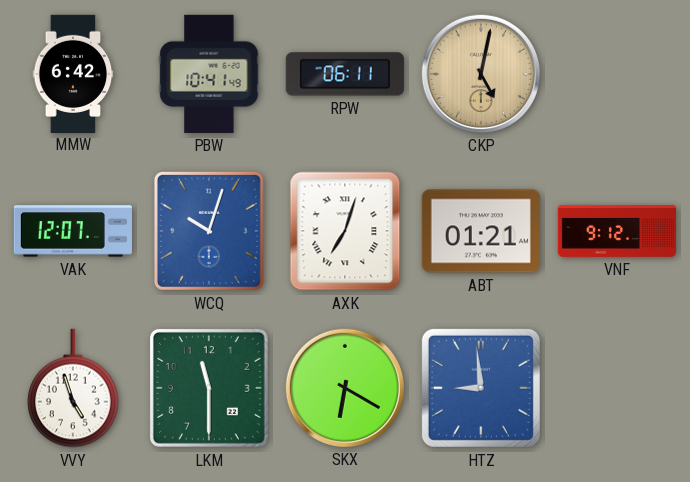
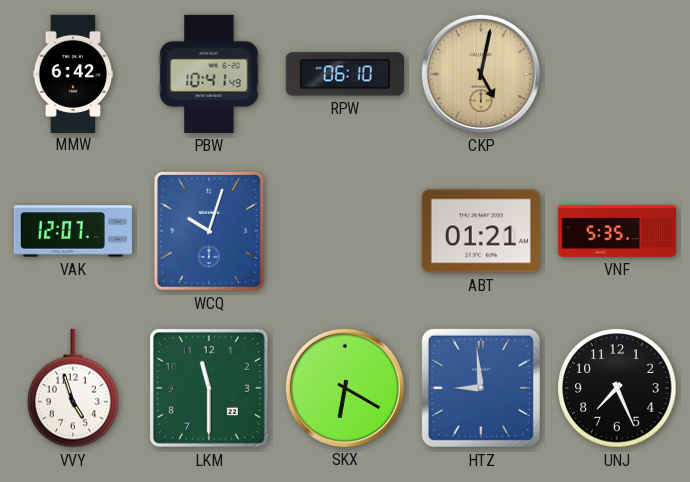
RPW: 06:11 -> 06:10 (345, 74)
AXK: 7:03 -> none (345, 231)
VNF: 9:12 -> 5:35 (616, 232)
UNJ: none -> 7:26 (617, 388)
